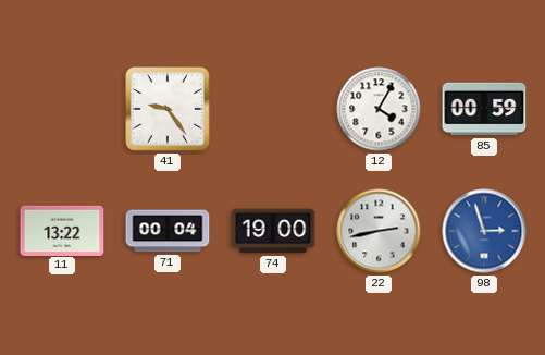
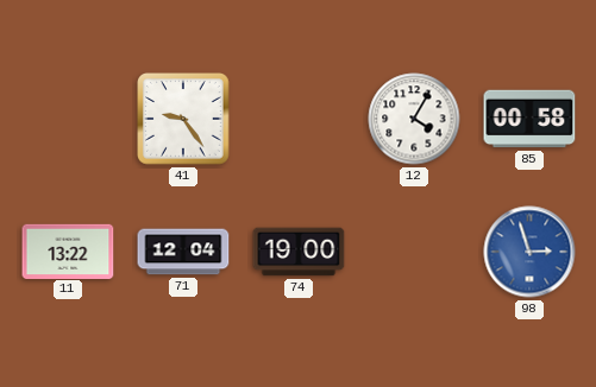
85: 00:59 -> 00:58 (529, 119)
71: 00:04 -> 12:04 (183, 252)
22: 2:43 -> none (379, 231)
